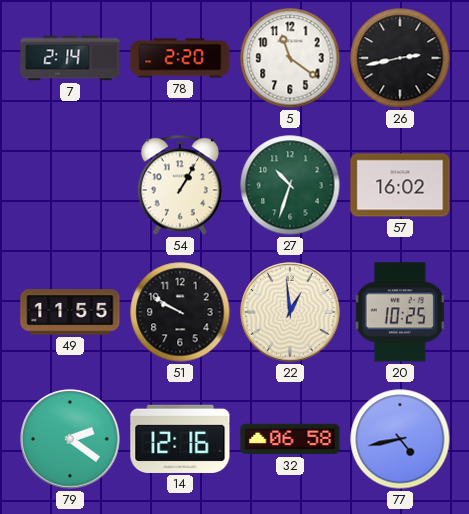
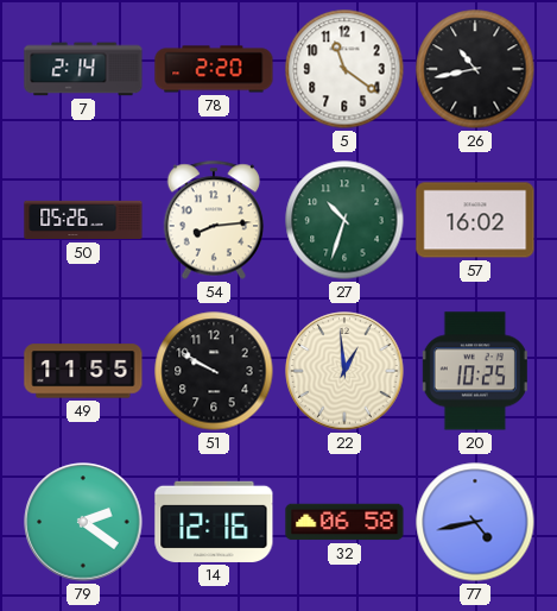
26: 2:43 -> 10:43 (475, 69)
50: none -> 05:26 (83, 220)
54: 1:05 -> 8:14 (213, 220)
